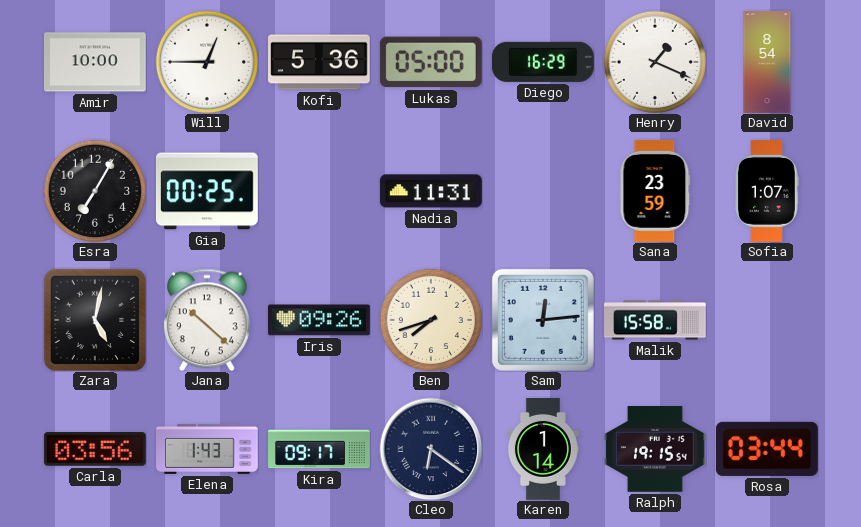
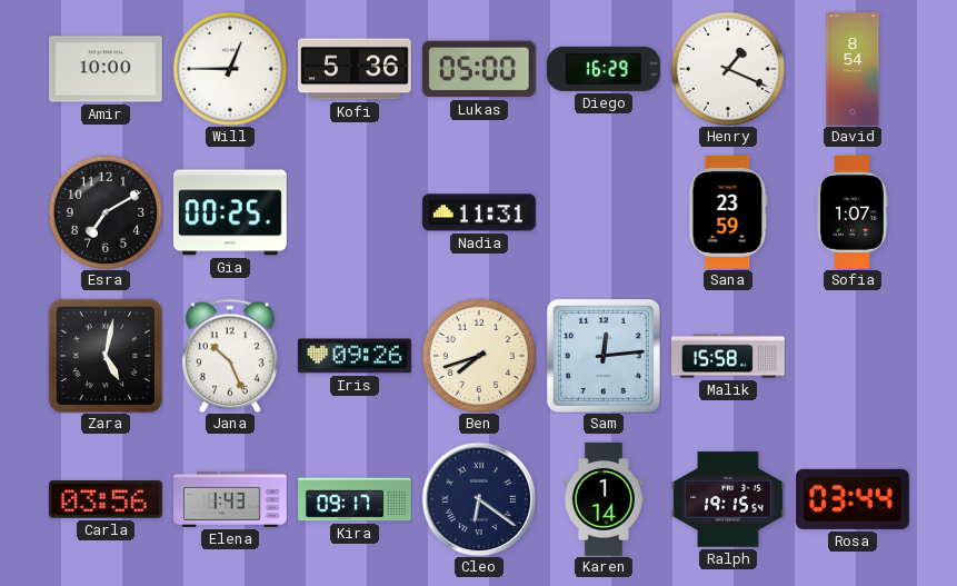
Esra: 7:05 -> 7:10 (106, 212)
Jana: 10:22 -> 10:26 (230, 356)
